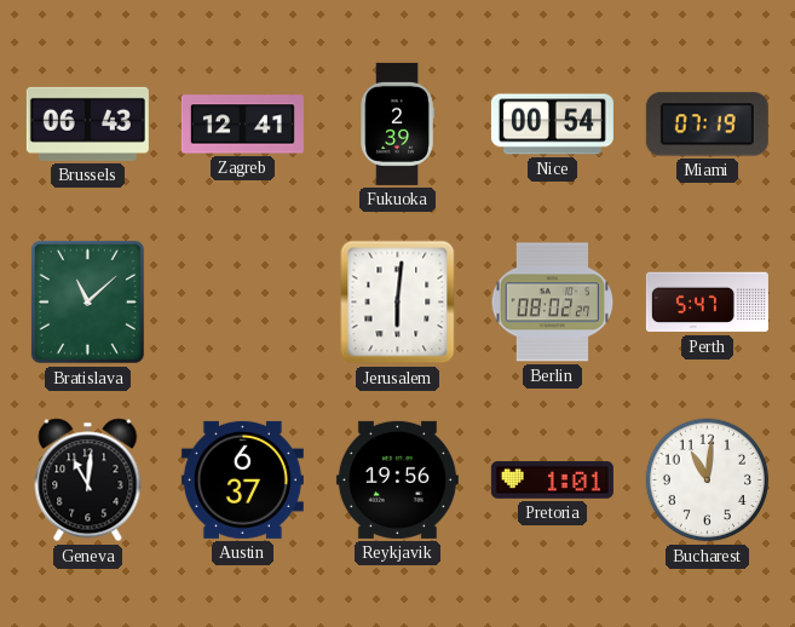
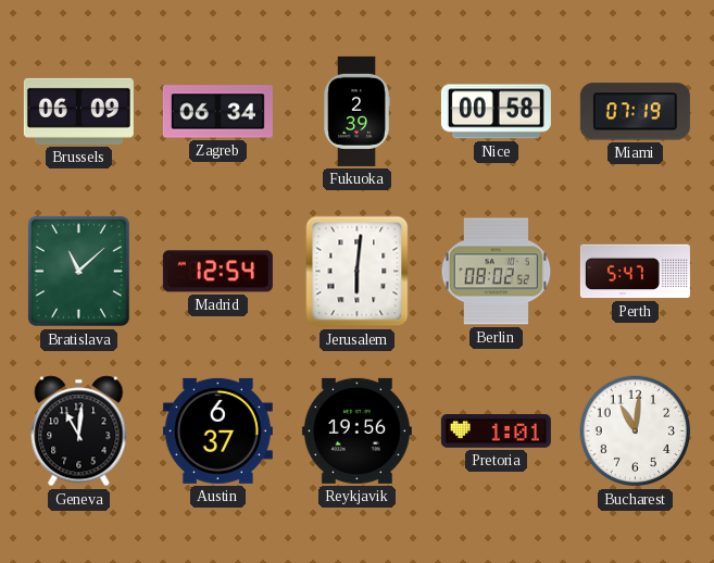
Brussels: 06:43 -> 06:09 (78, 111)
Zagreb: 12:41 -> 06:34 (217, 112)
Nice: 00:54 -> 00:58 (496, 112)
Madrid: none -> 12:54 (217, 272)
Berlin: 08:02:27 -> 08:02:52 (497, 272)
